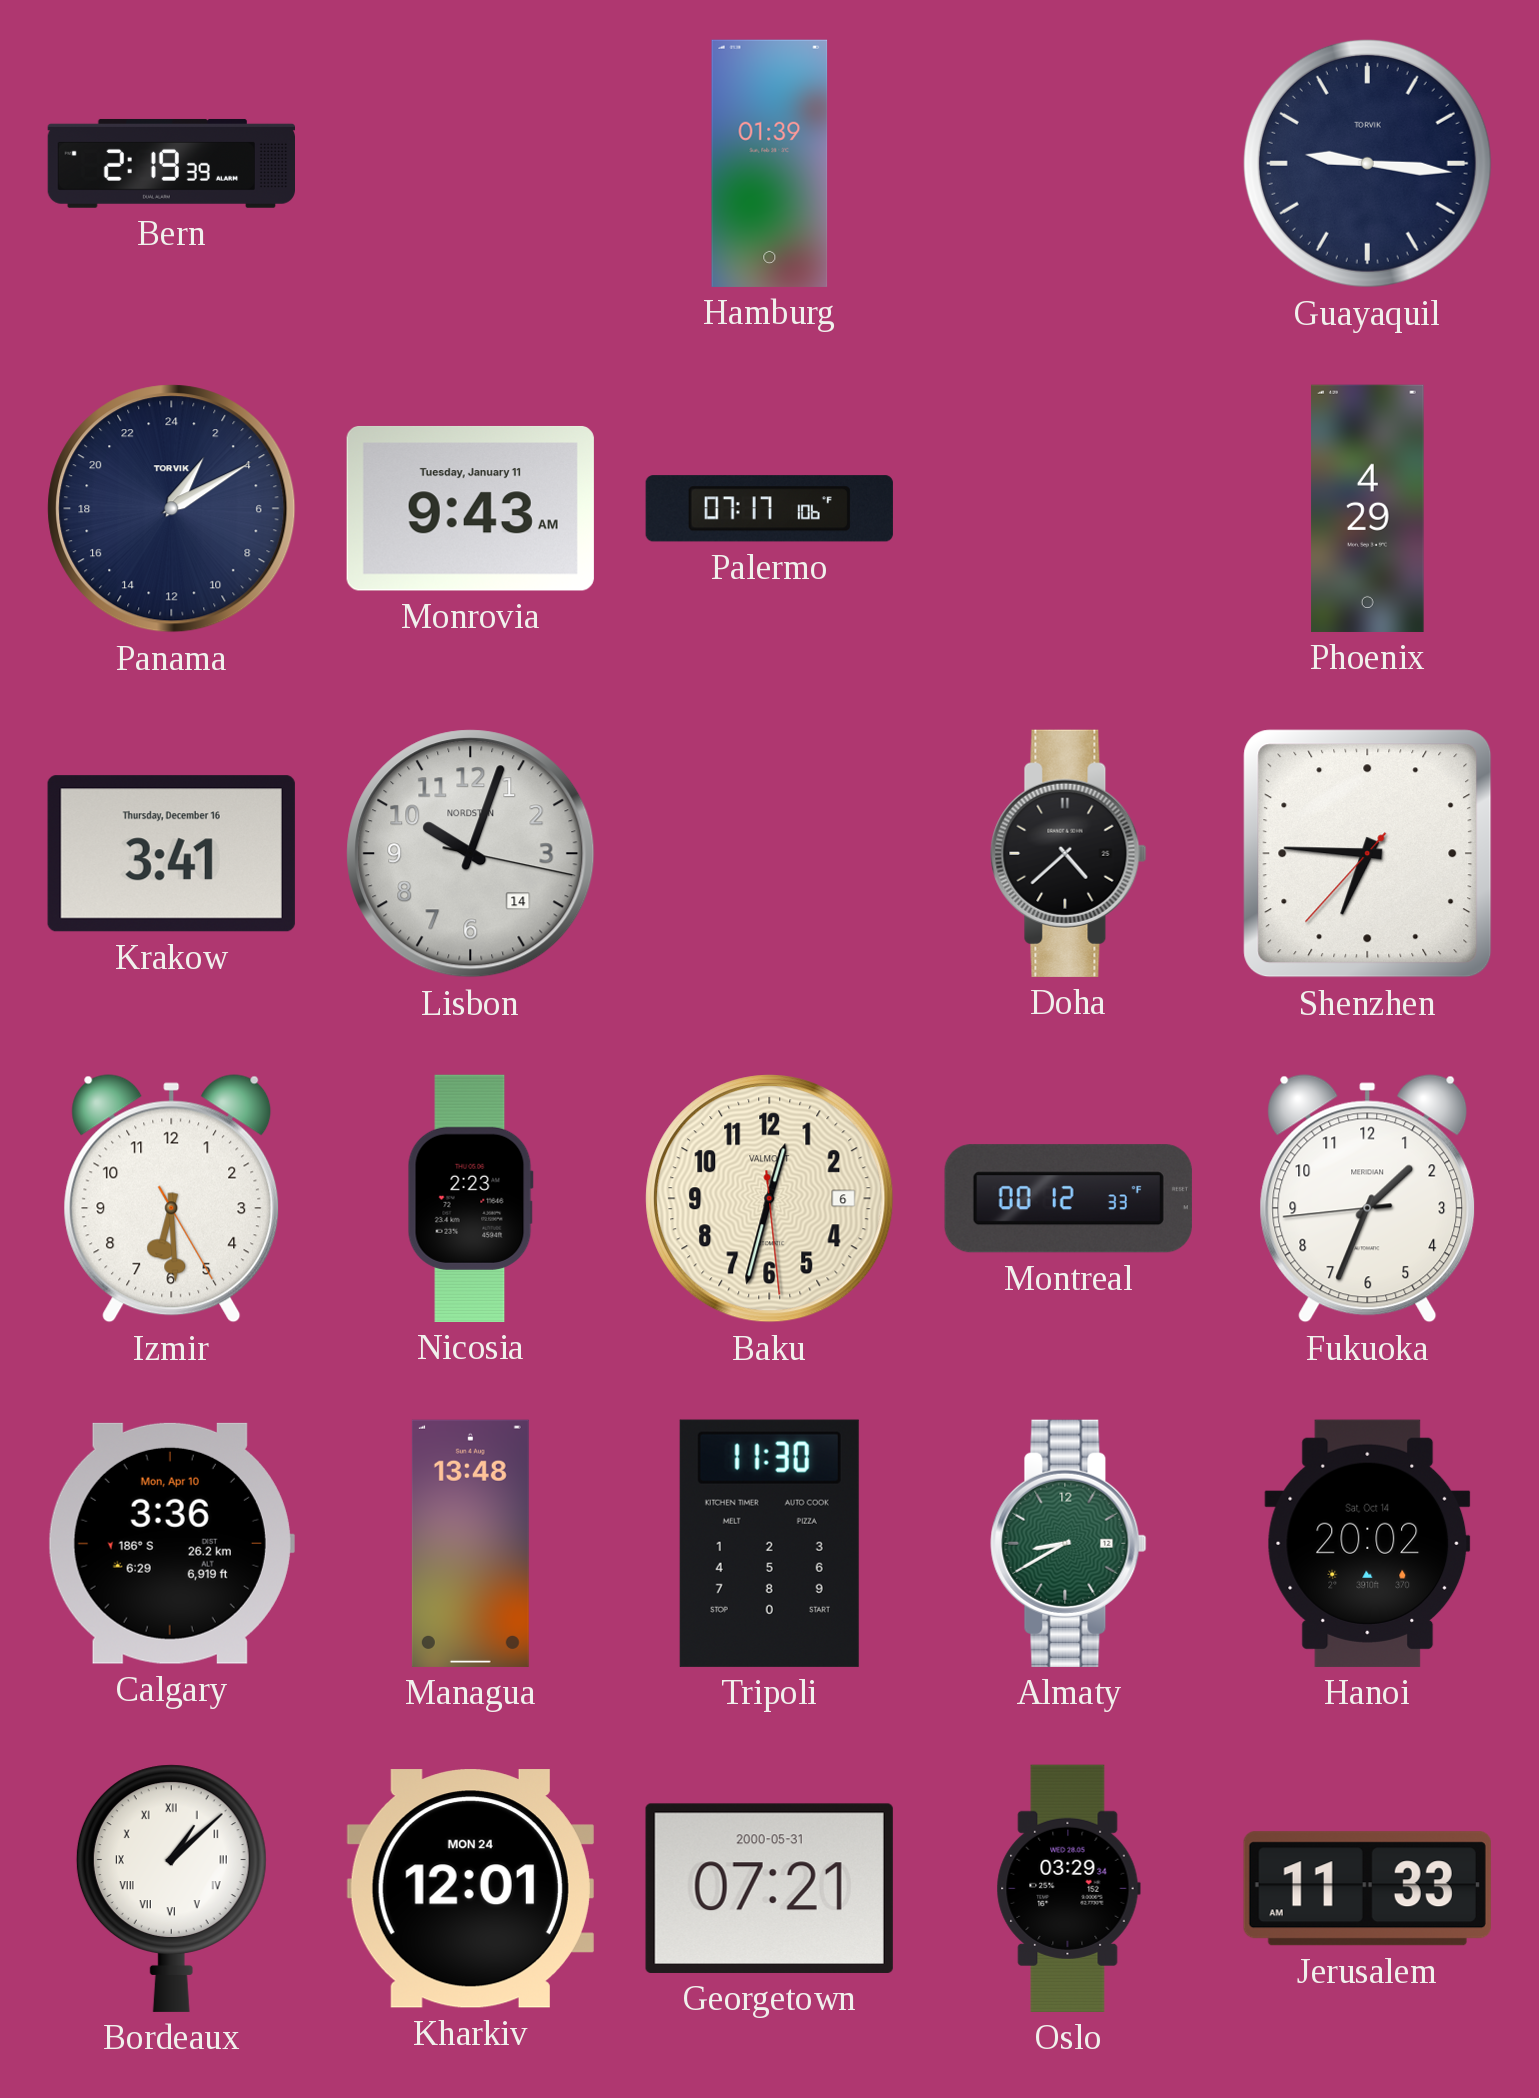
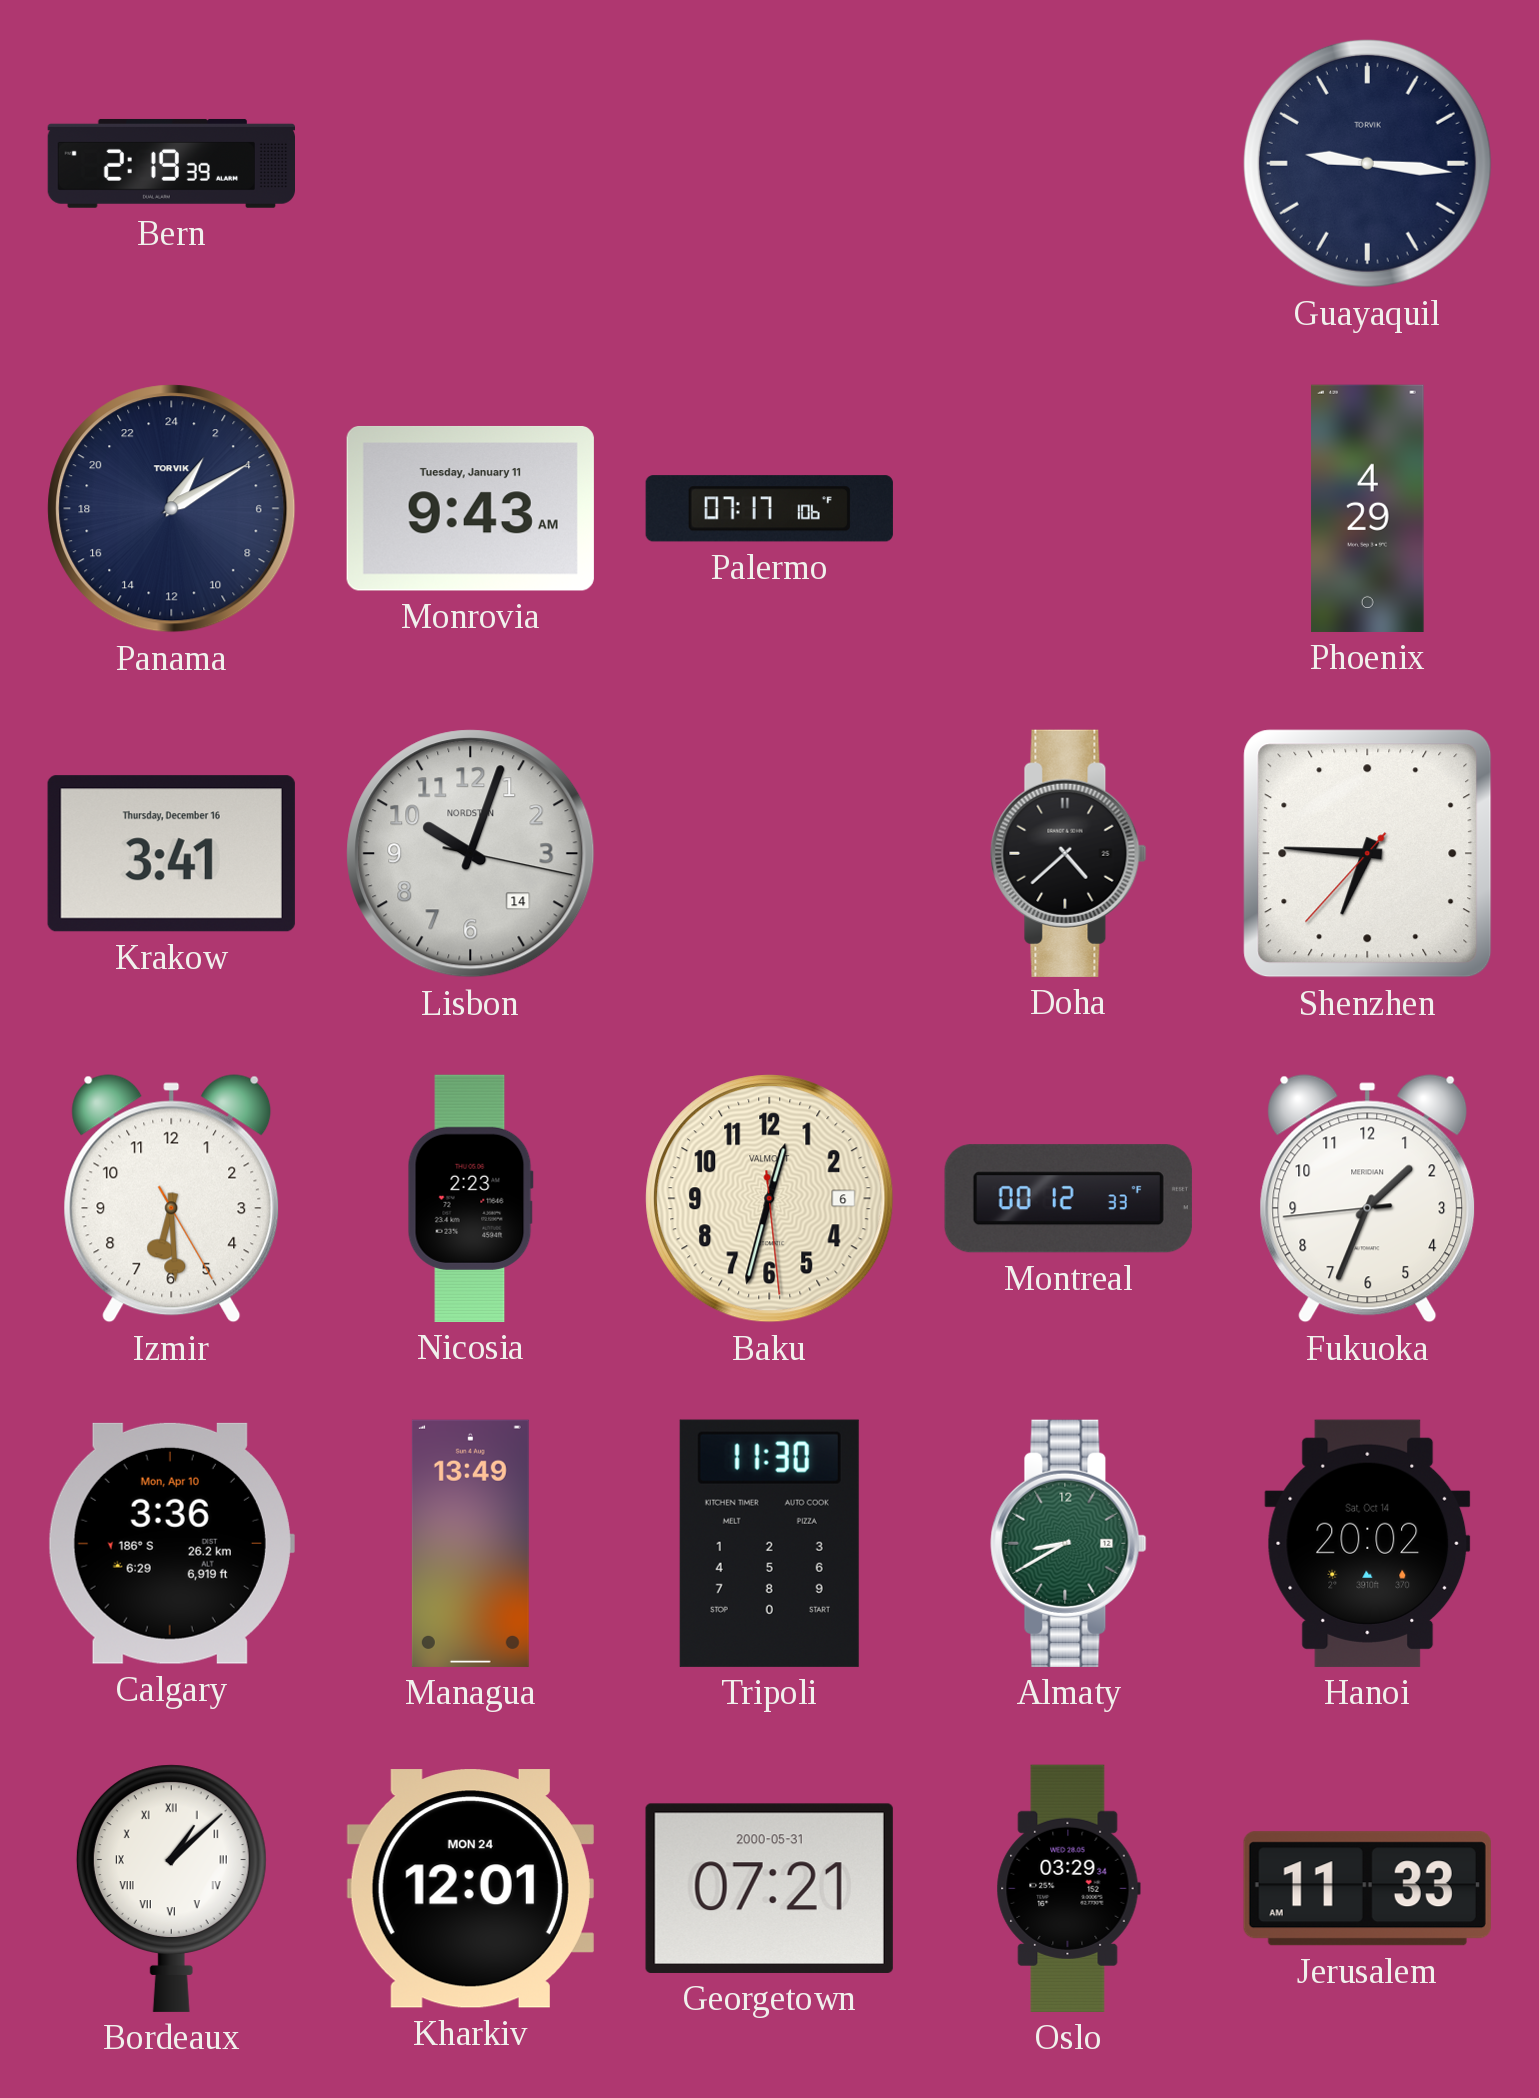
Hamburg: 01:39 -> none (770, 163)
Managua: 13:48 -> 13:49 (470, 1543)
